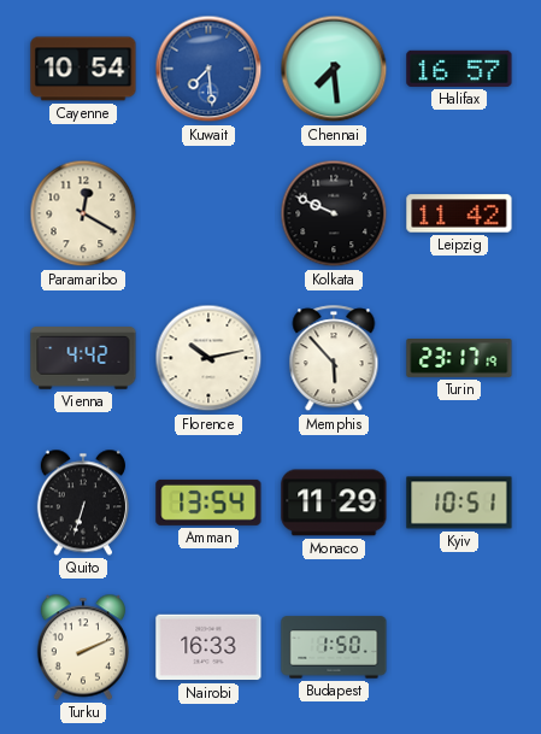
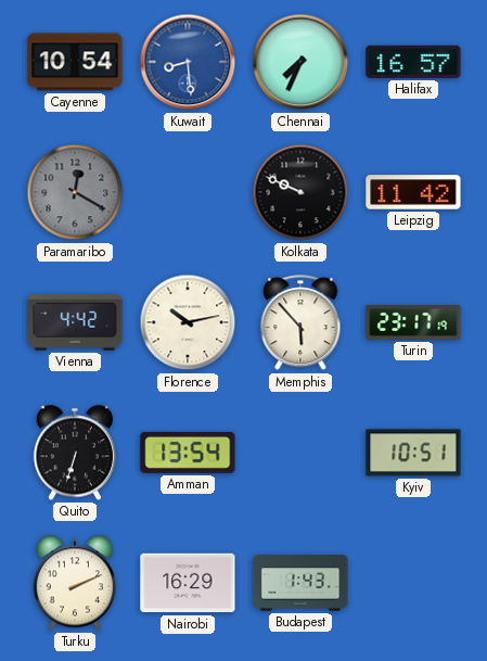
Kuwait: 7:29 -> 8:29 (188, 62)
Chennai: 7:29 -> 7:34 (300, 62)
Paramaribo dial: cream -> grey (75, 192)
Monaco: 11:29 -> none (334, 503)
Nairobi: 16:33 -> 16:29 (188, 583)
Budapest: 1:50 -> 1:43 (300, 583)
